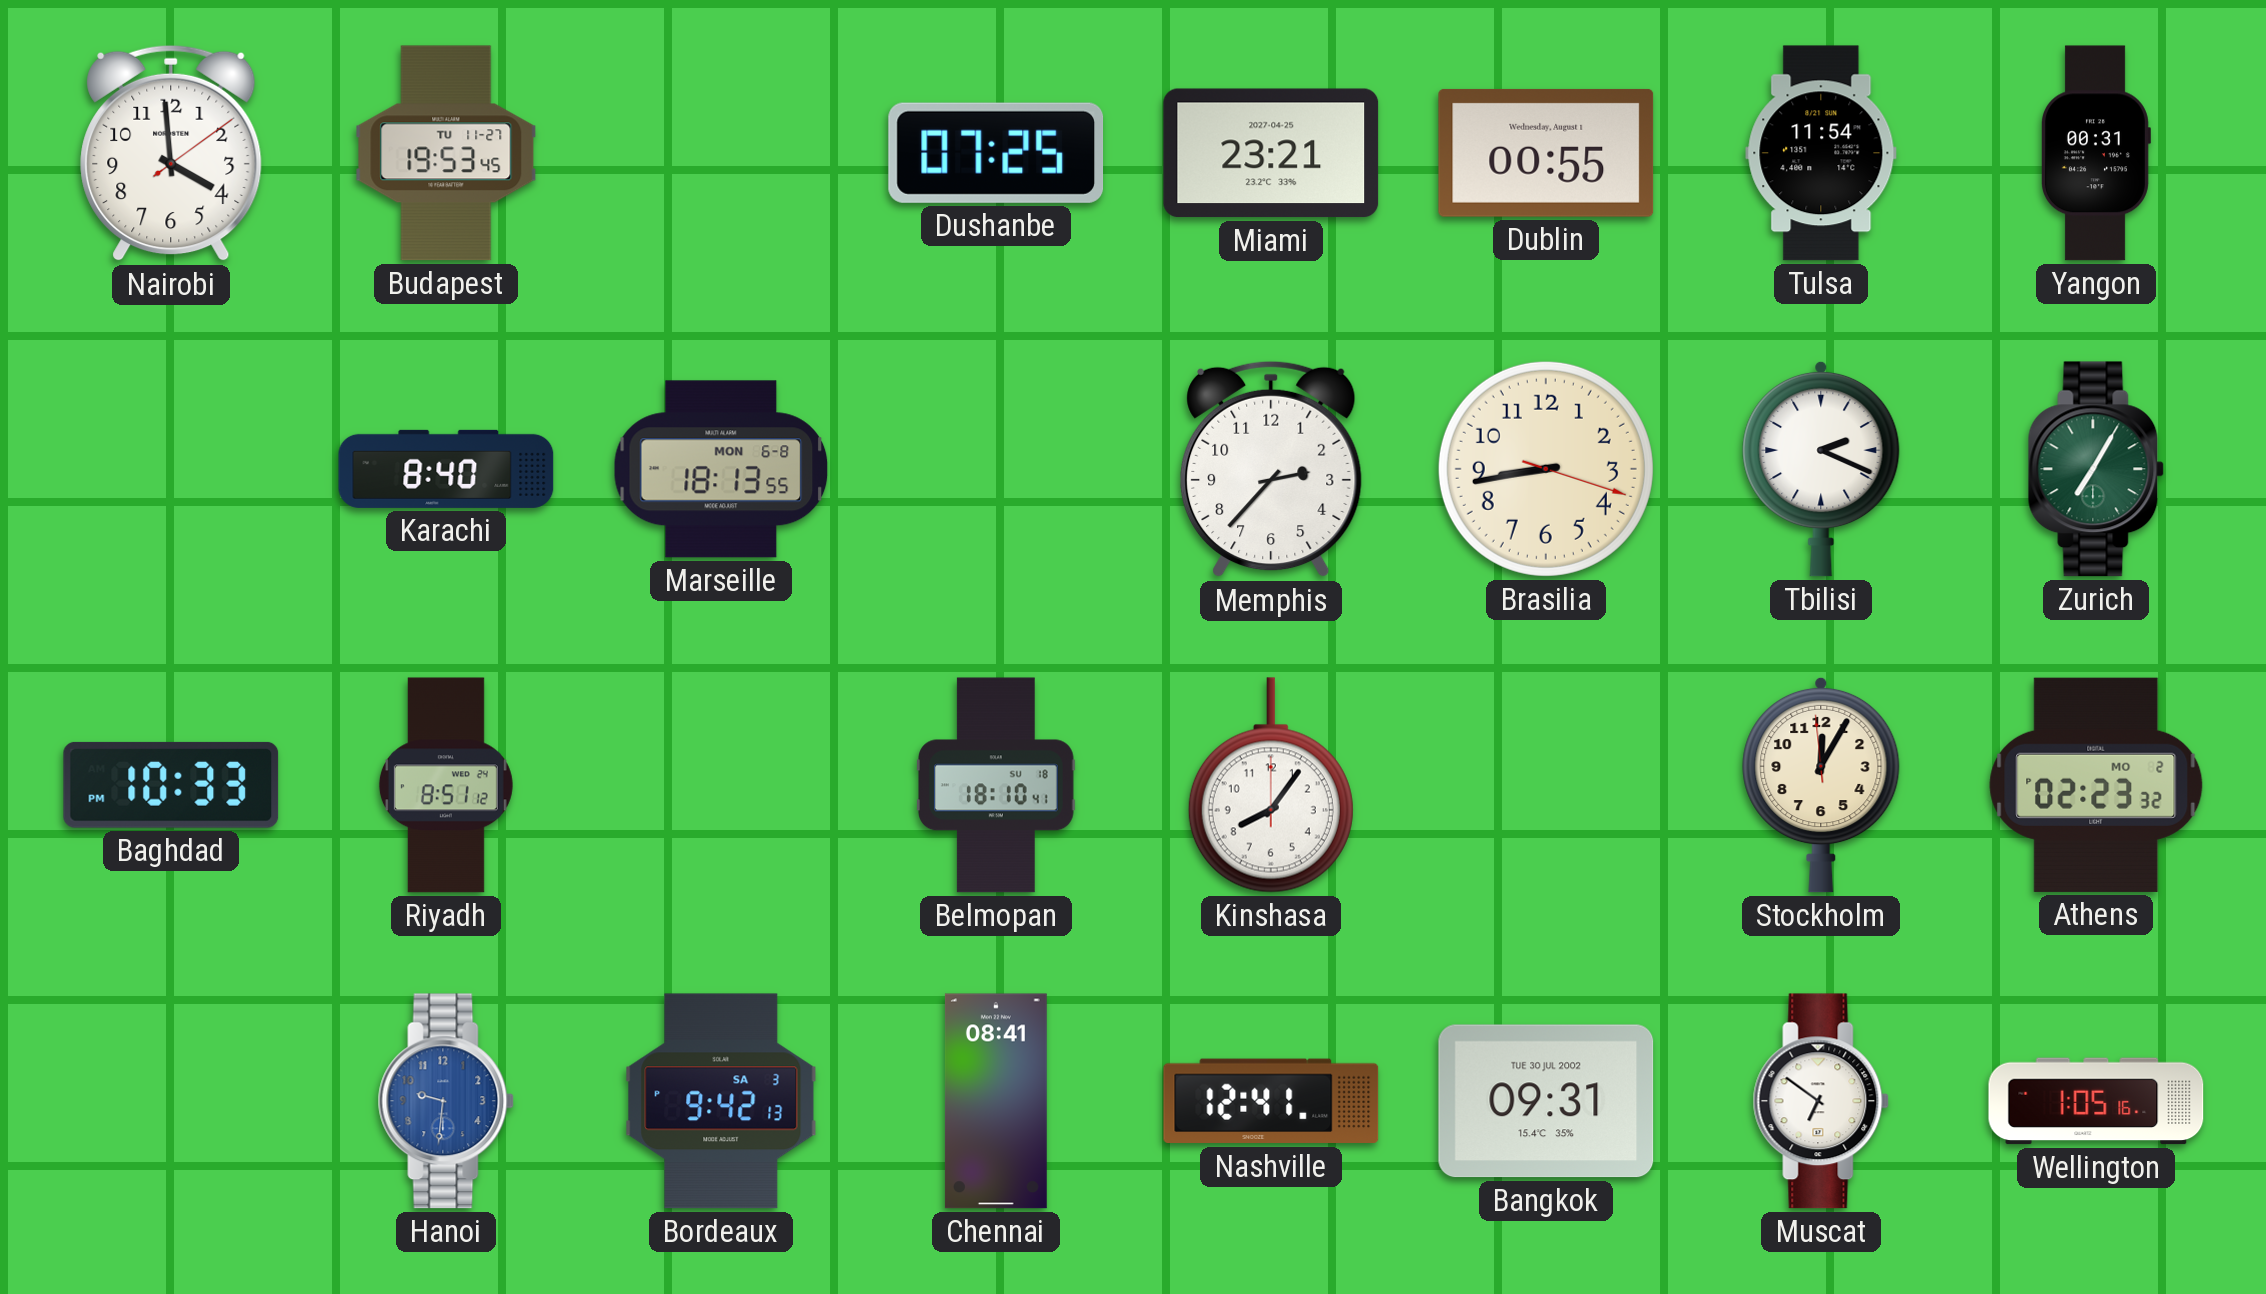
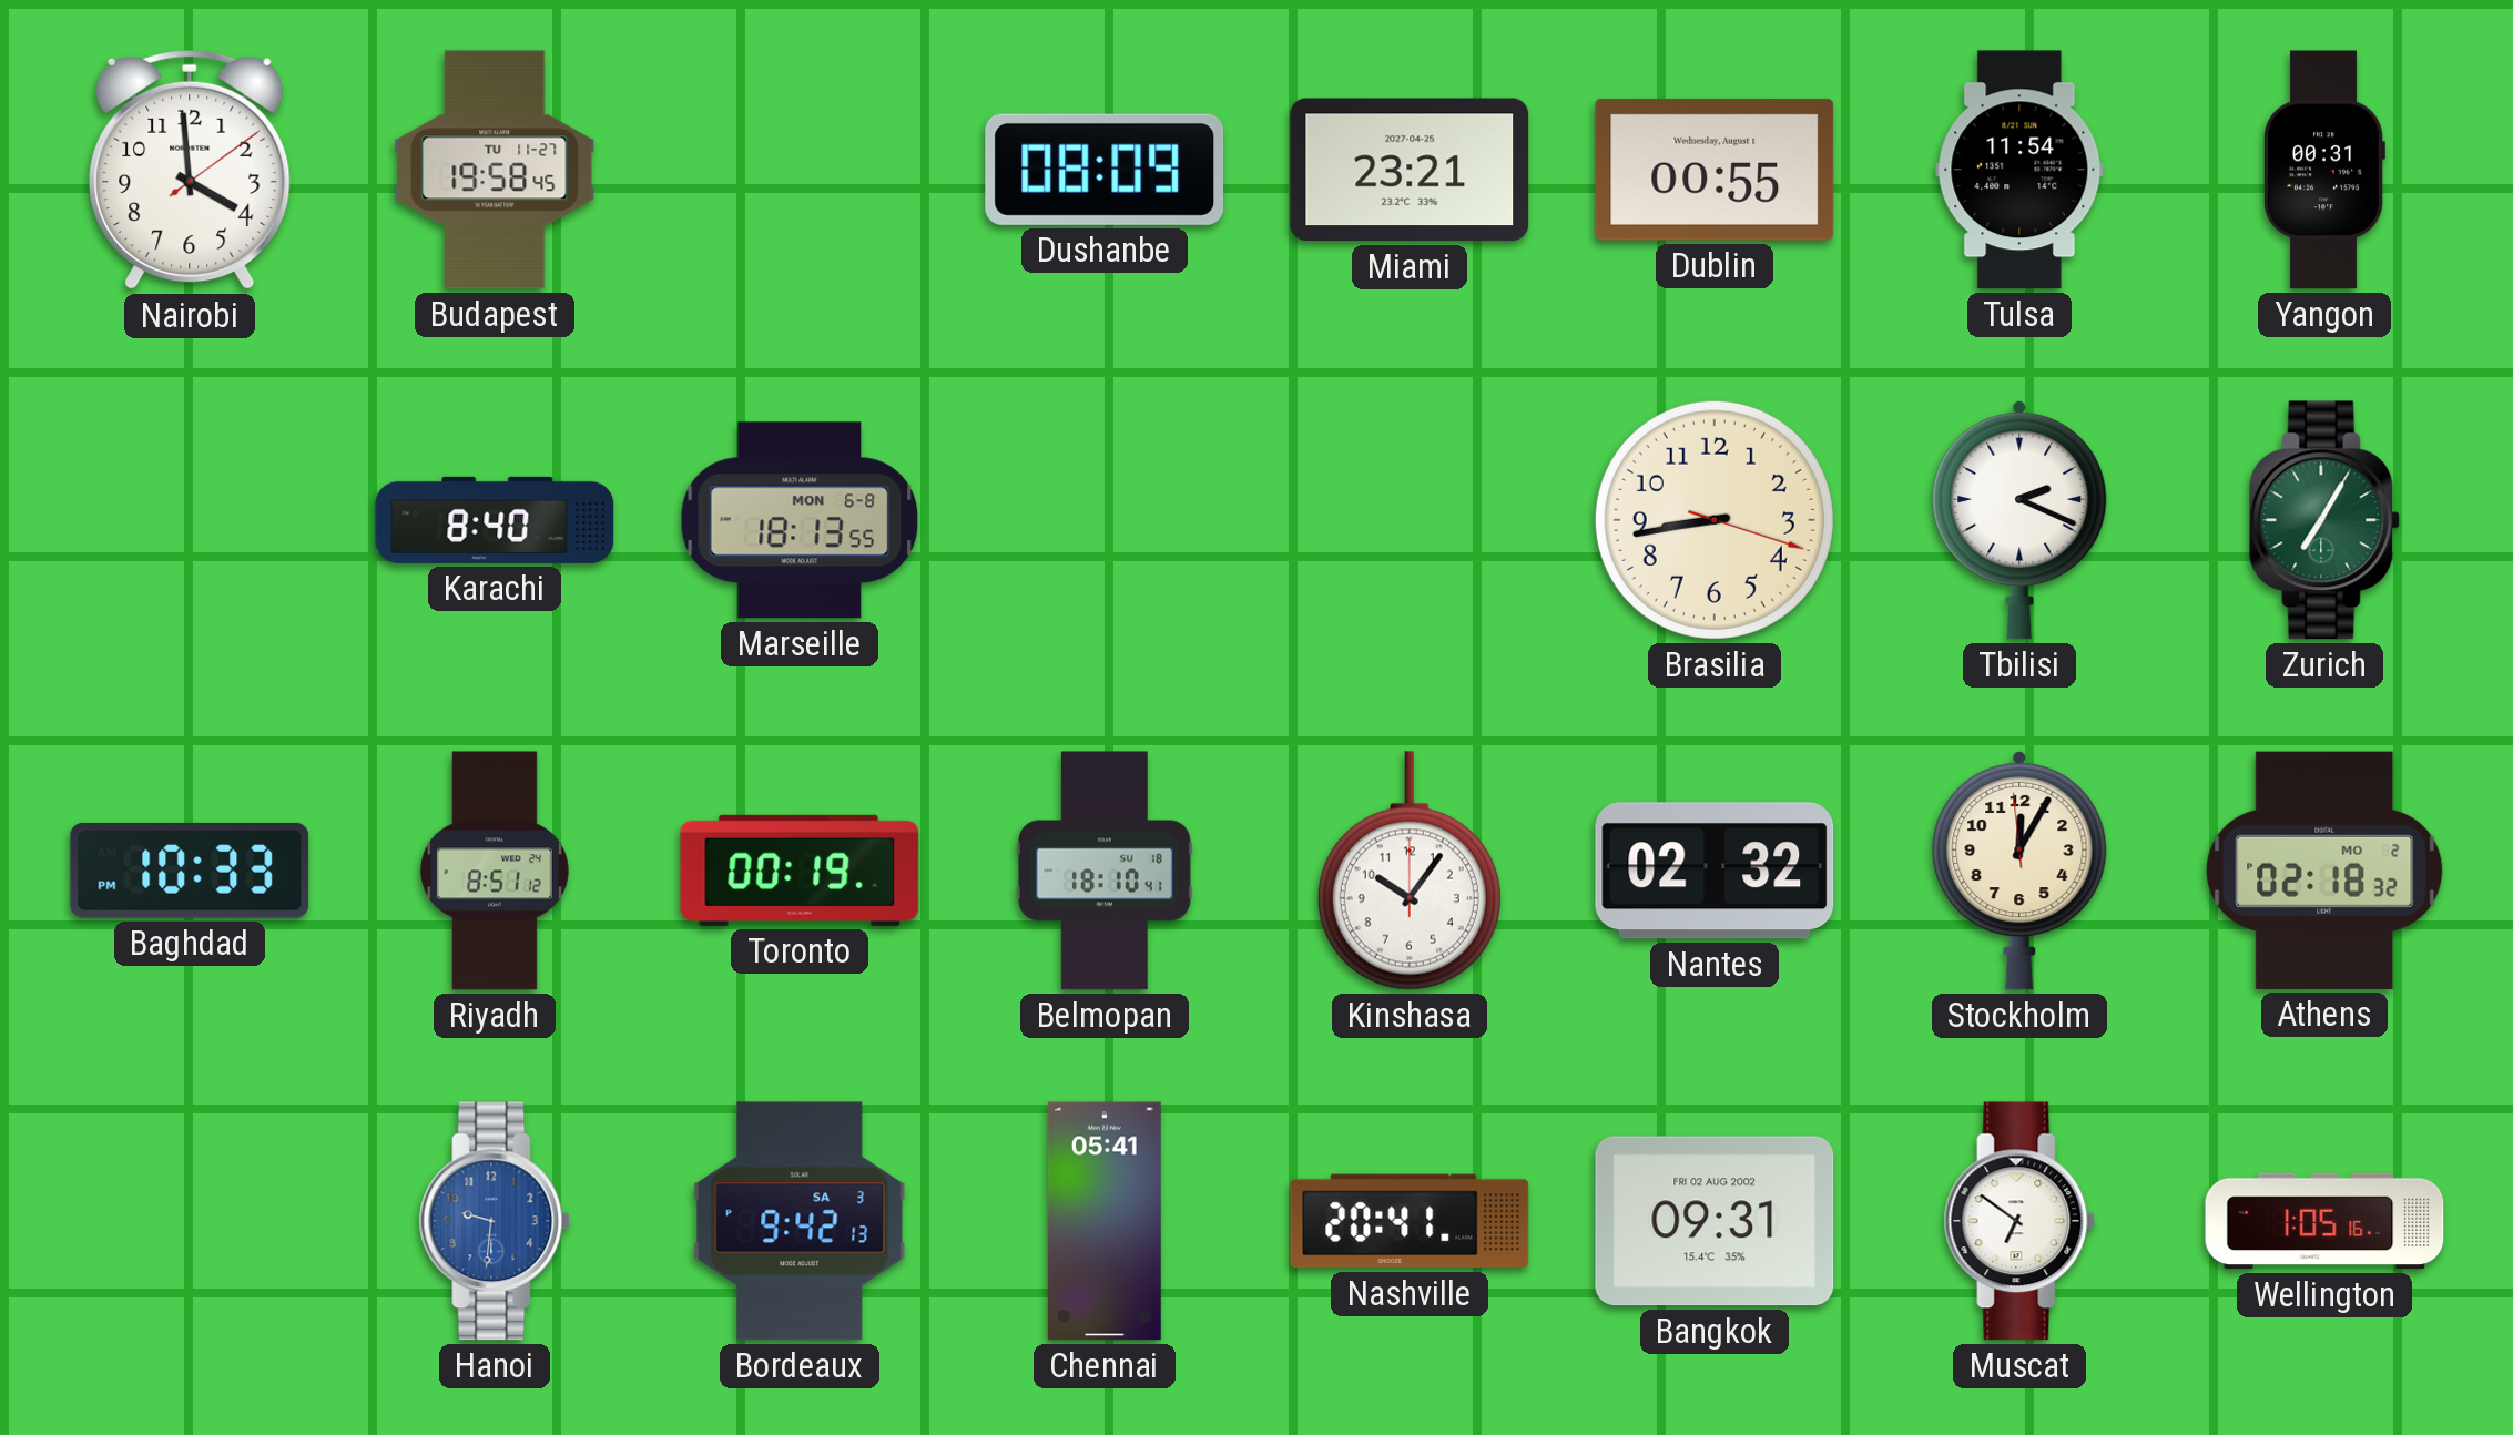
Budapest: 19:53 -> 19:58 (495, 170)
Dushanbe: 07:25 -> 08:09 (1105, 170)
Memphis: 2:37 -> none (1271, 469)
Toronto: none -> 00:19 (800, 871)
Kinshasa: 8:06 -> 10:06 (1410, 871)
Nantes: none -> 02:32 (1715, 871)
Athens: 02:23 -> 02:18 (2324, 871)
Chennai: 08:41 -> 05:41 (1105, 1221)
Nashville: 12:41 -> 20:41 (1410, 1221)
Bangkok date: TUE 30 JUL 2002 -> FRI 02 AUG 2002 (1715, 1221)
